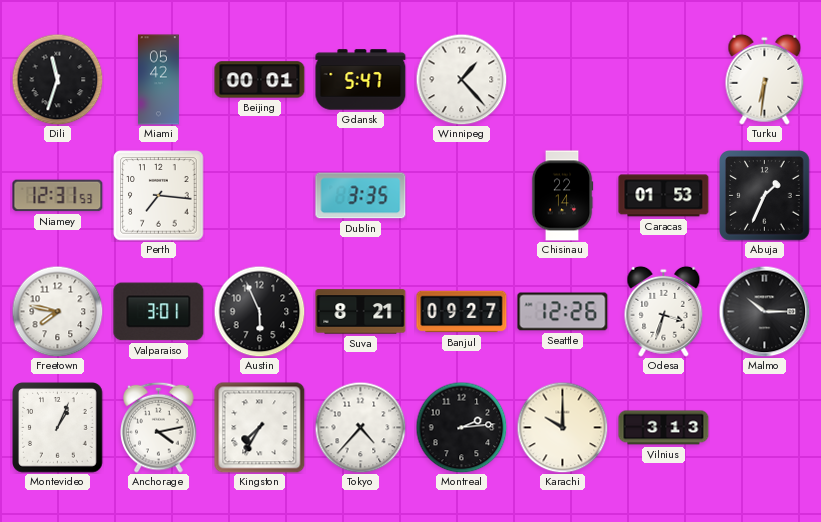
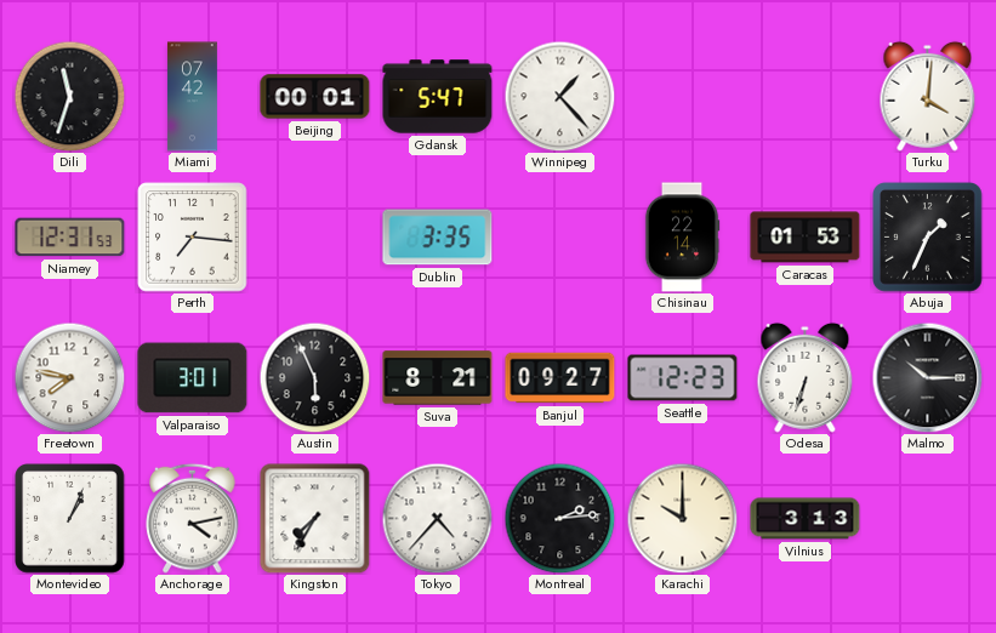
Miami: 05:42 -> 07:42 (192, 97)
Turku: 6:31 -> 4:01 (928, 96)
Seattle: 12:26 -> 12:23 (683, 378)
Odesa: 3:33 -> 6:33 (806, 377)
